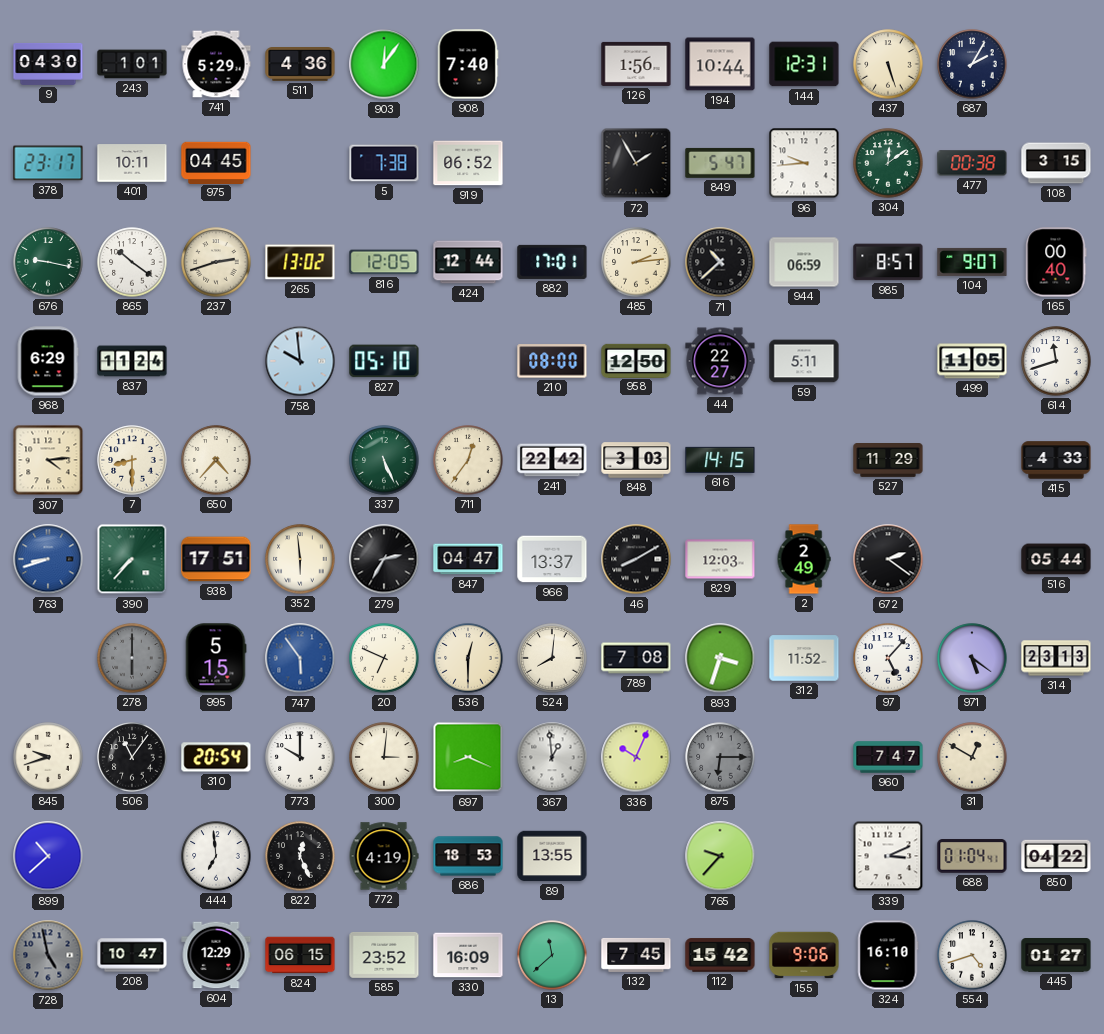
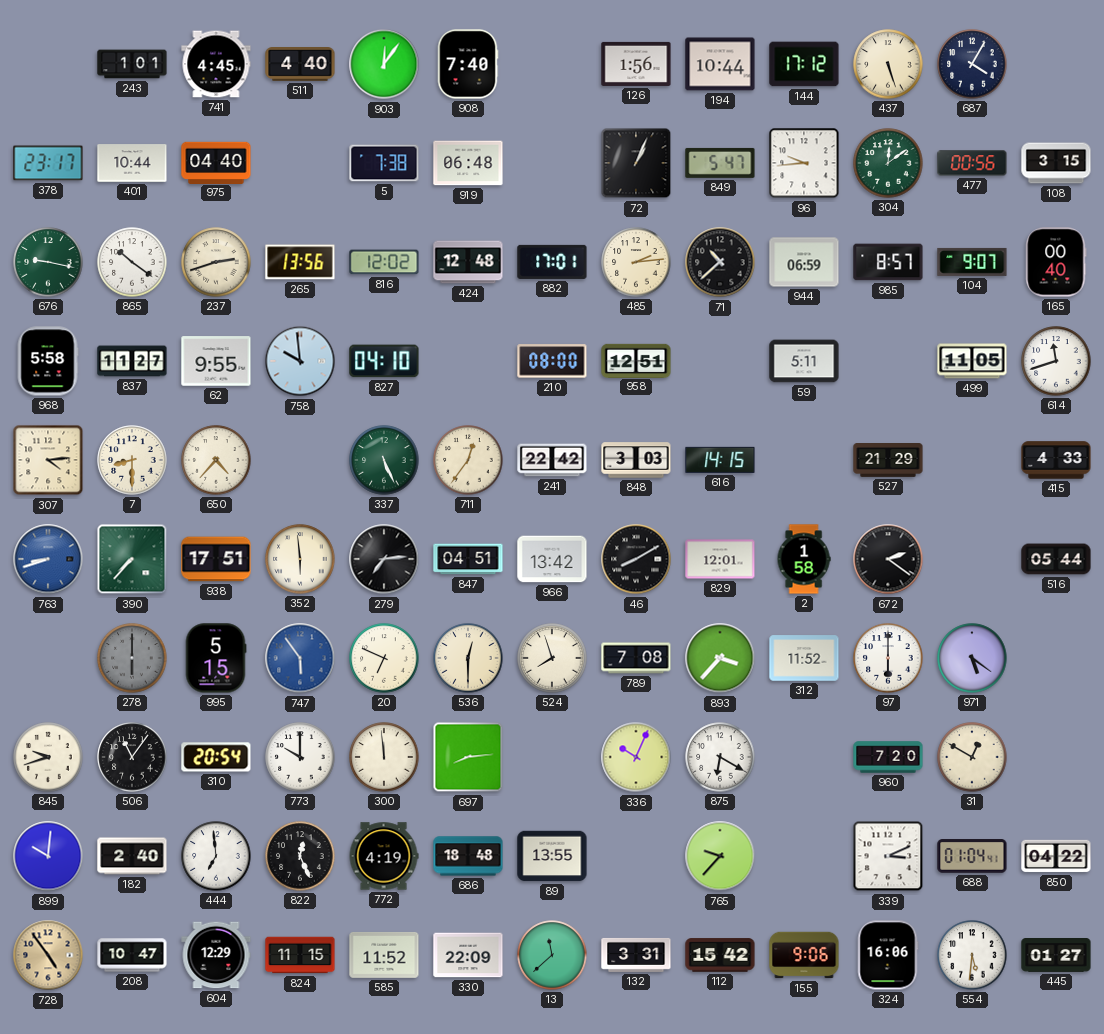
9: 04:30 -> none (48, 64)
741: 5:29 -> 4:45 (216, 64)
511: 4:36 -> 4:40 (300, 65)
144: 12:31 -> 17:12 (804, 64)
687: 2:05 -> 4:05 (972, 64)
401: 10:11 -> 10:44 (132, 163)
975: 04:45 -> 04:40 (216, 162)
919: 06:52 -> 06:48 (468, 163)
72: 1:55 -> 1:04 (636, 163)
477: 00:38 -> 00:56 (972, 163)
265: 13:02 -> 13:56 (300, 262)
816: 12:05 -> 12:02 (384, 262)
424: 12:44 -> 12:48 (468, 262)
968: 6:29 -> 5:58 (48, 361)
837: 11:24 -> 11:27 (132, 361)
62: none -> 9:55 (216, 361)
827: 05:10 -> 04:10 (384, 361)
958: 12:50 -> 12:51 (636, 360)
44: 22:27 -> none (720, 361)
527: 11:29 -> 21:29 (888, 460)
279: 2:35 -> 7:14 (384, 559)
847: 04:47 -> 04:51 (468, 559)
966: 13:37 -> 13:42 (552, 559)
829: 12:03 -> 12:01 (720, 559)
2: 2:49 -> 1:58 (804, 559)
524: 8:01 -> 7:57 (552, 658)
893: 3:33 -> 3:37 (720, 658)
97: 5:07 -> 6:00 (888, 658)
314: 23:13 -> none (1056, 658)
300: 3:01 -> 11:59 (384, 757)
697: 8:19 -> 8:14 (468, 757)
367: 12:59 -> none (552, 757)
875: 6:15 -> 6:20 (720, 757)
875 dial: grey -> white (720, 757)
960: 7:47 -> 7:20 (888, 757)
899: 10:38 -> 10:01 (48, 856)
182: none -> 2:40 (132, 856)
686: 18:53 -> 18:48 (468, 856)
728: 4:58 -> 4:54 (48, 955)
728 dial: grey -> champagne (48, 955)
824: 06:15 -> 11:15 (300, 955)
585: 23:52 -> 11:52 (384, 955)
330: 16:09 -> 22:09 (468, 955)
132: 7:45 -> 3:31 (636, 955)
324: 16:10 -> 16:06 (888, 955)
554: 4:42 -> 5:31 (972, 955)
